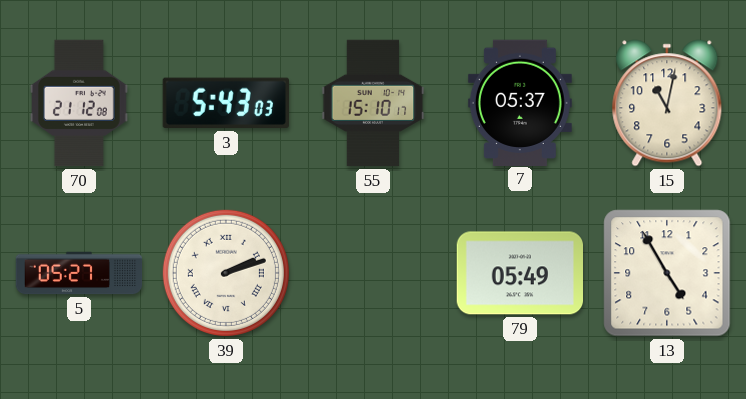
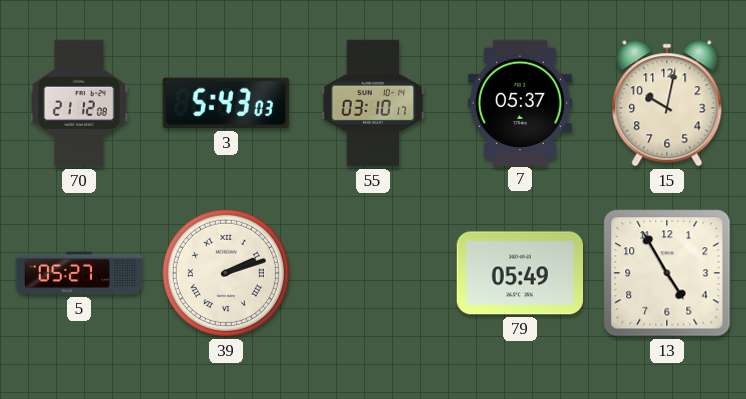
55: 15:10 -> 03:10 (373, 103)
15: 11:02 -> 10:02 (667, 103)
